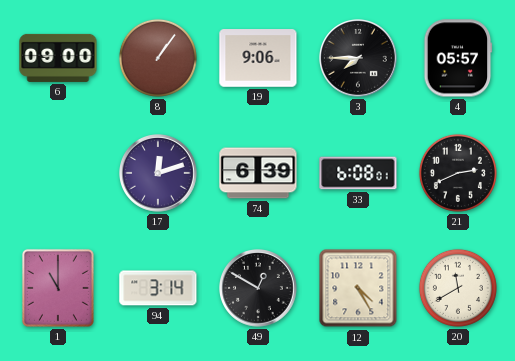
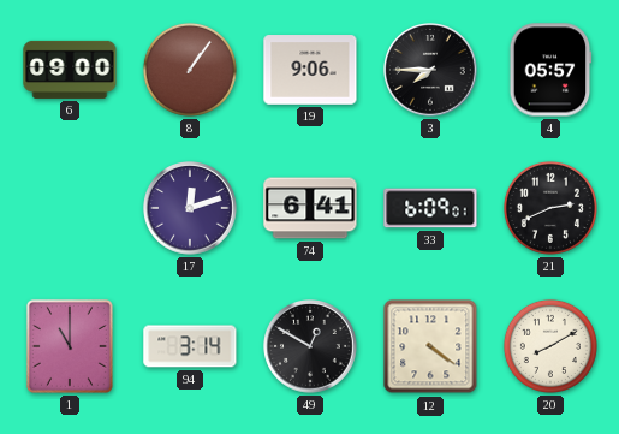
74: 6:39 -> 6:41 (310, 208)
33: 6:08 -> 6:09 (430, 208)
12: 4:25 -> 4:21 (430, 346)
20: 11:40 -> 8:10 (550, 346)
